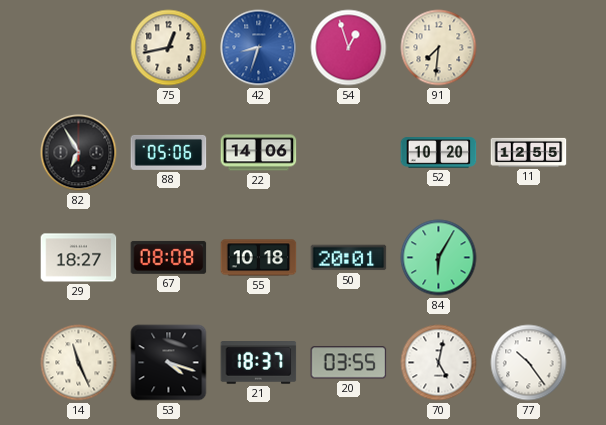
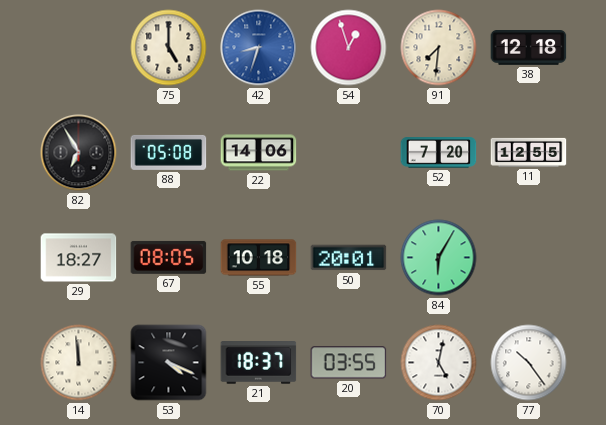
75: 12:43 -> 5:00 (169, 48)
38: none -> 12:18 (529, 48)
88: 05:06 -> 05:08 (169, 152)
52: 10:20 -> 7:20 (439, 153)
67: 08:08 -> 08:05 (169, 257)
14: 11:26 -> 11:59 (79, 363)
53: 4:18 -> 4:19 (169, 363)
